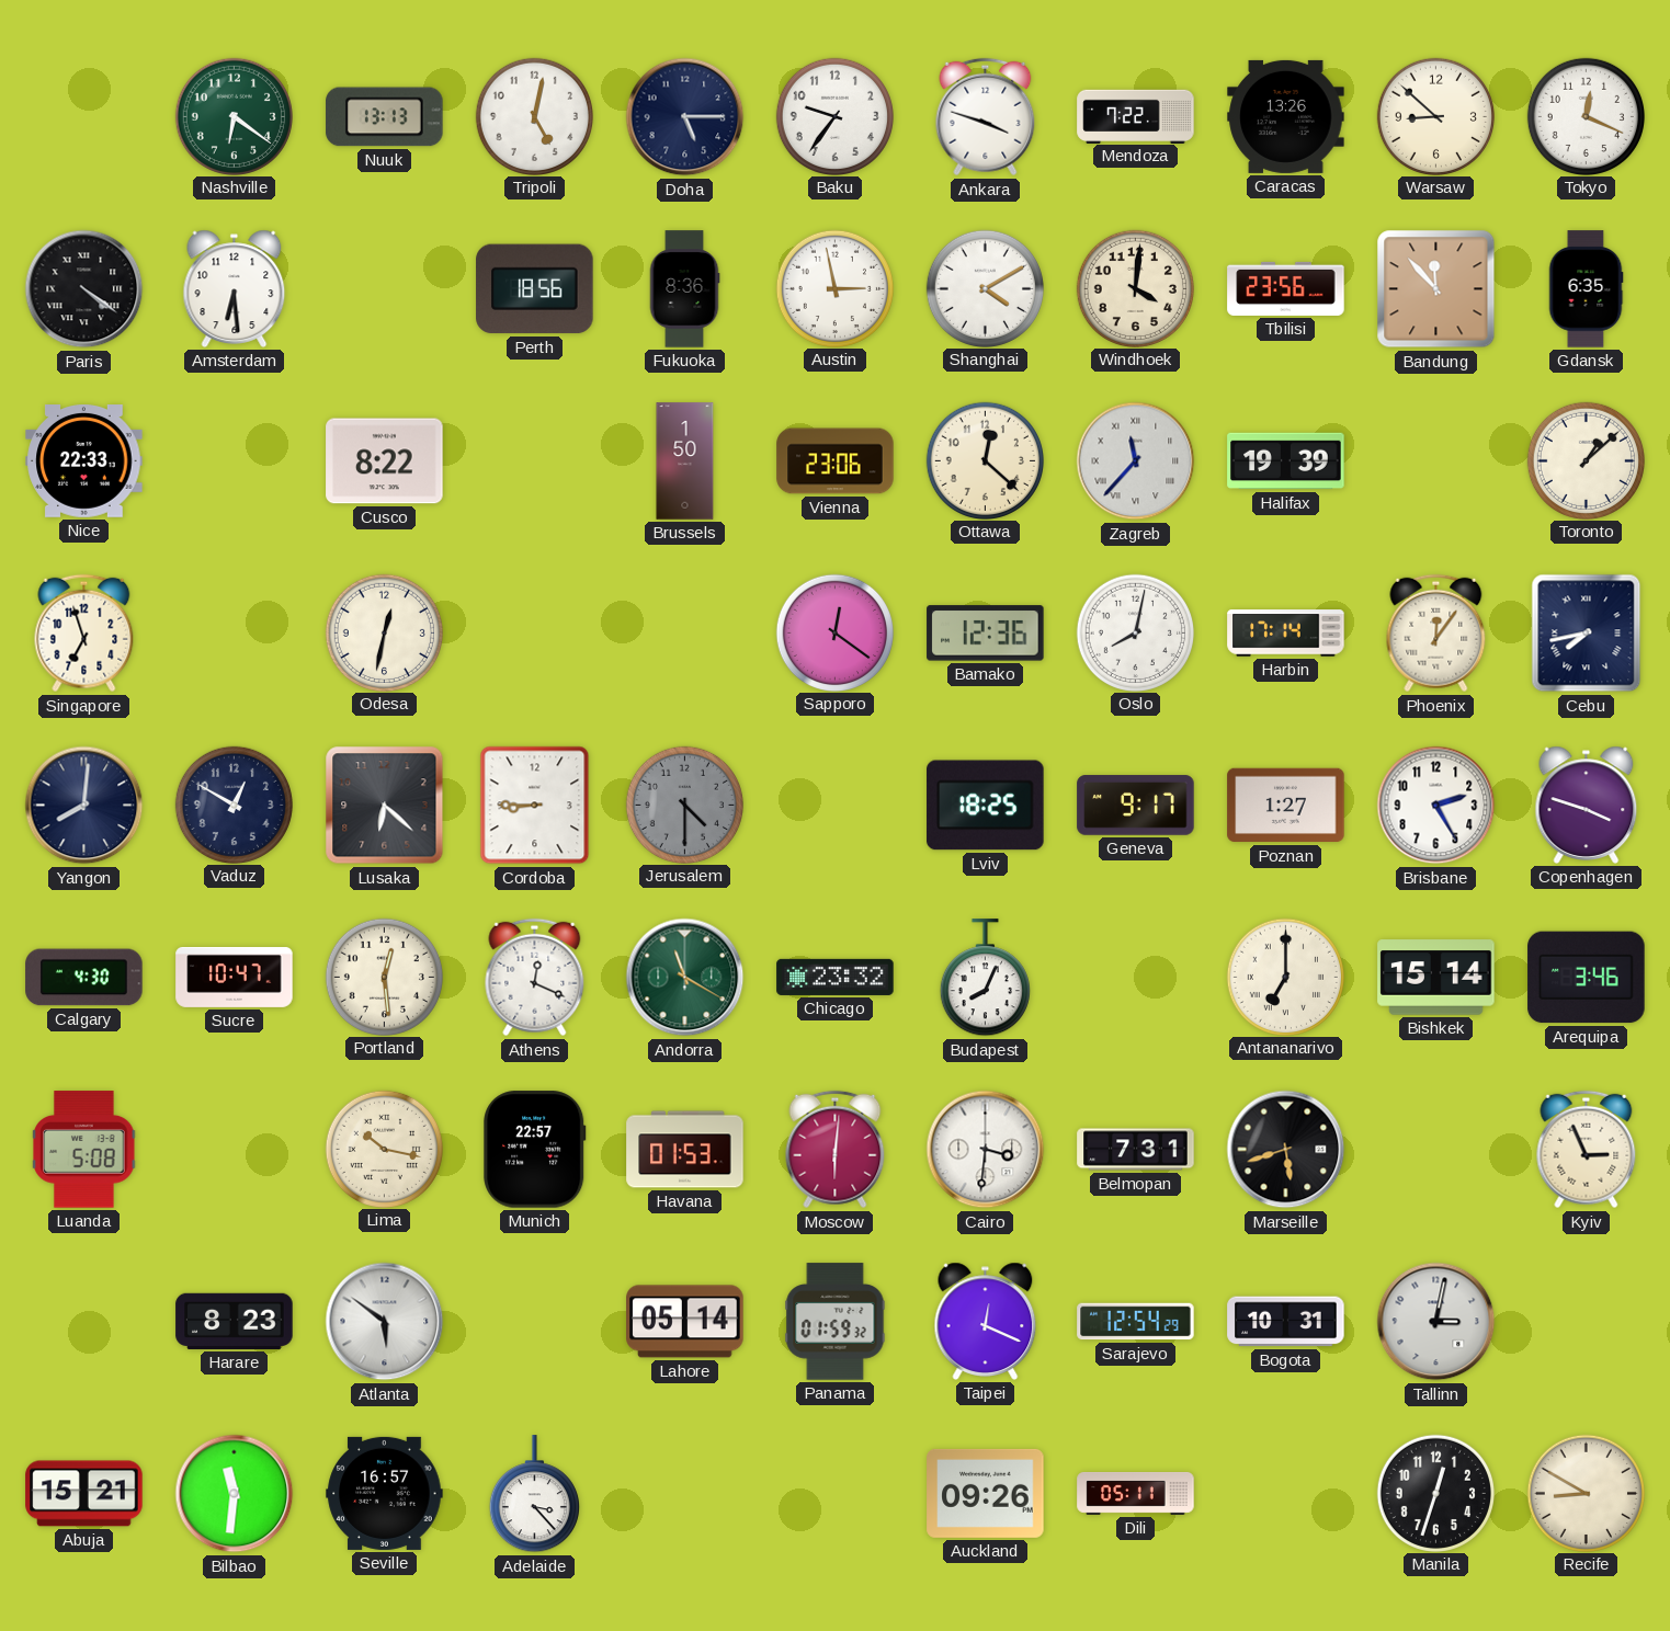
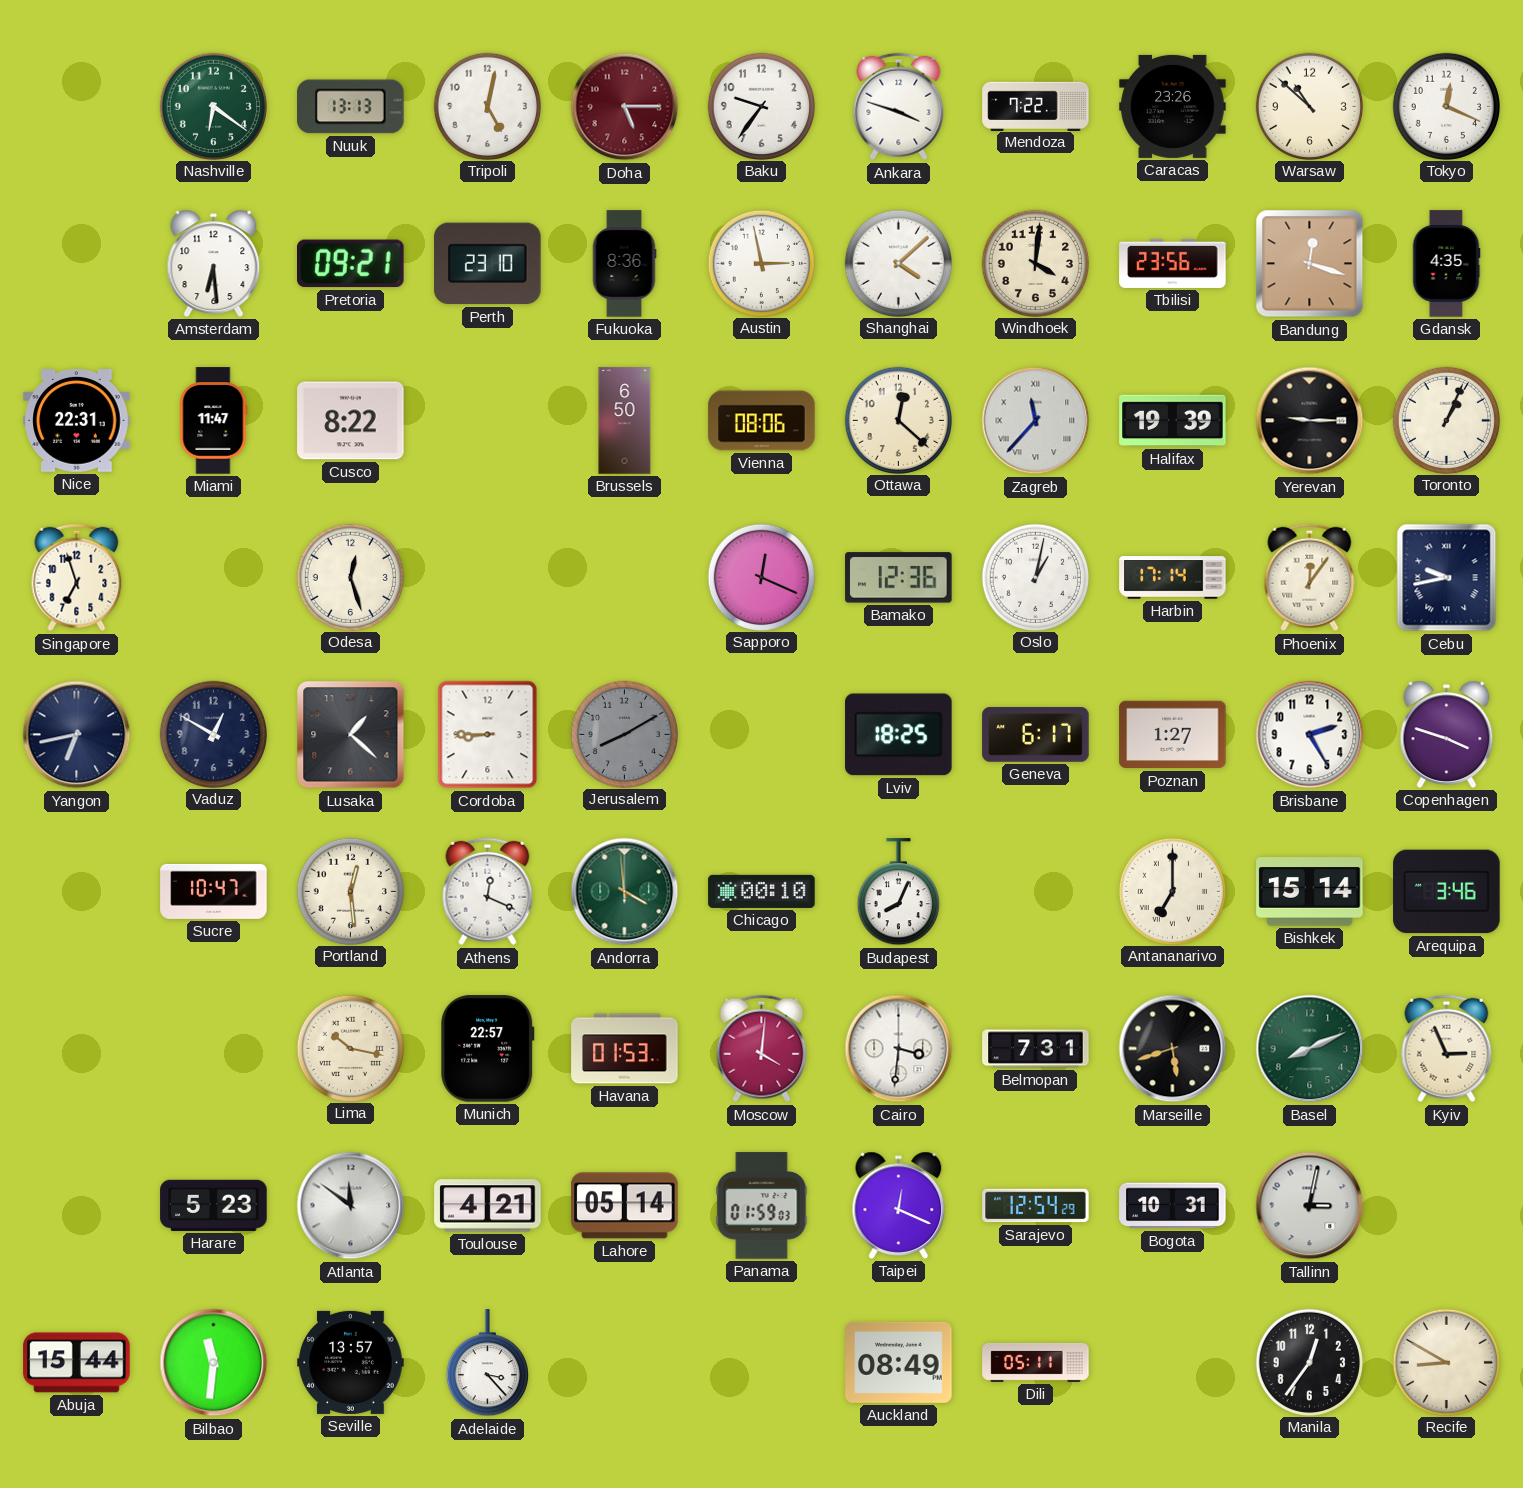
Doha dial: navy -> burgundy (625, 107)
Caracas: 13:26 -> 23:26 (1173, 106)
Warsaw: 8:52 -> 10:52 (1309, 106)
Paris: 4:21 -> none (84, 289)
Pretoria: none -> 09:21 (351, 264)
Perth: 18:56 -> 23:10 (488, 264)
Shanghai: 4:10 -> 4:08 (898, 263)
Bandung: 11:53 -> 12:18 (1310, 264)
Gdansk: 6:35 -> 4:35 (1446, 264)
Nice: 22:33 -> 22:31 (77, 421)
Miami: none -> 11:47 (214, 421)
Brussels: 1:50 -> 6:50 (625, 421)
Vienna: 23:06 -> 08:06 (762, 421)
Yerevan: none -> 9:15 (1310, 421)
Toronto: 1:08 -> 1:04 (1446, 420)
Odesa: 12:32 -> 12:27 (350, 577)
Sapporo: 12:21 -> 12:19 (761, 577)
Oslo: 8:02 -> 1:02 (1035, 577)
Cebu: 7:43 -> 9:43 (1447, 578)
Yangon: 8:01 -> 6:43 (77, 735)
Lusaka: 6:22 -> 1:22 (351, 735)
Jerusalem: 4:30 -> 8:10 (624, 734)
Geneva: 9:17 -> 6:17 (1036, 735)
Calgary: 4:30 -> none (84, 978)
Andorra: 11:20 -> 3:59 (625, 892)
Chicago: 23:32 -> 00:10 (762, 891)
Luanda: 5:08 -> none (84, 1150)
Moscow: 6:01 -> 4:01 (762, 1049)
Basel: none -> 8:11 (1310, 1049)
Harare: 8:23 -> 5:23 (214, 1205)
Atlanta: 5:51 -> 11:51 (351, 1206)
Toulouse: none -> 4:21 (488, 1206)
Panama: 01:59:32 -> 01:59:03 (762, 1206)
Abuja: 15:21 -> 15:44 (77, 1363)
Seville: 16:57 -> 13:57 (351, 1362)
Auckland: 09:26 -> 08:49 (899, 1362)
Manila: 12:33 -> 12:36 (1309, 1362)
